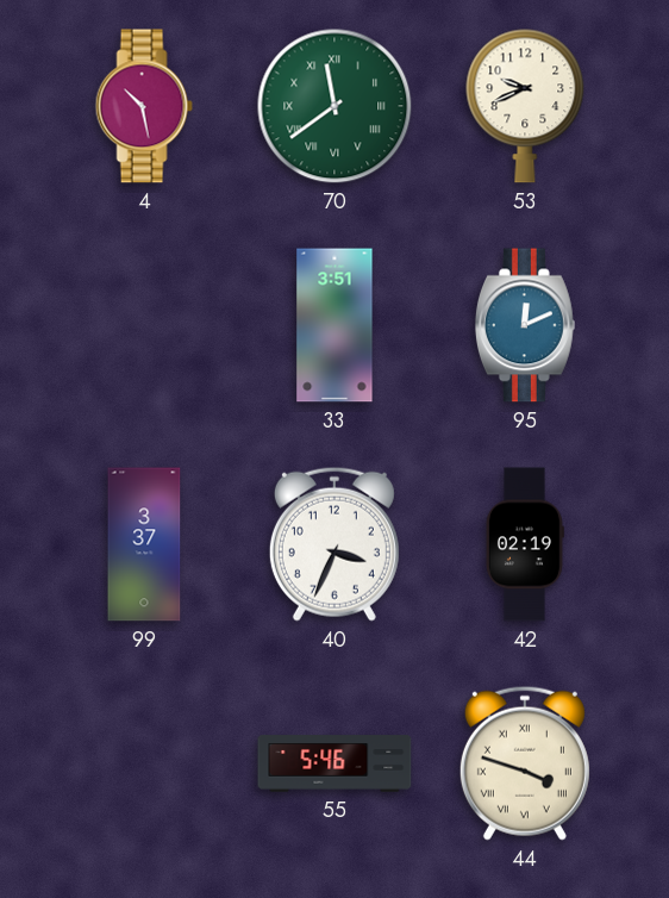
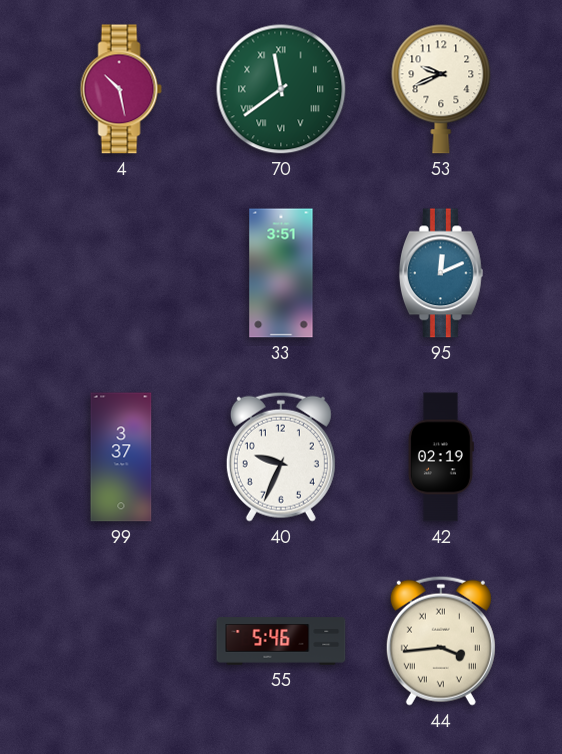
40: 3:34 -> 9:34 (281, 457)
44: 3:48 -> 3:44 (441, 641)
